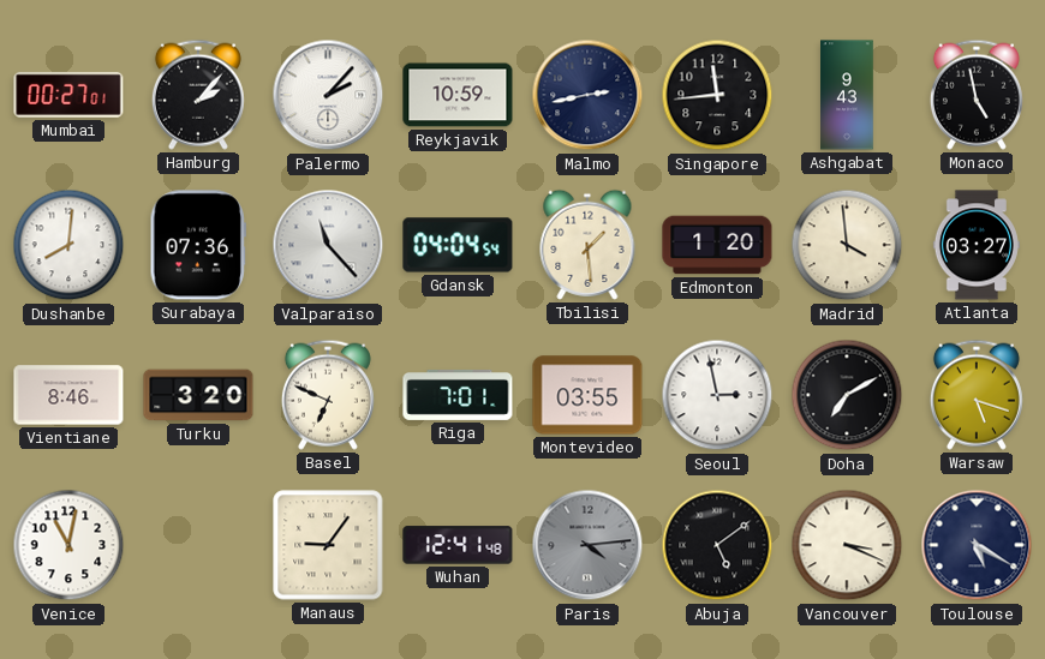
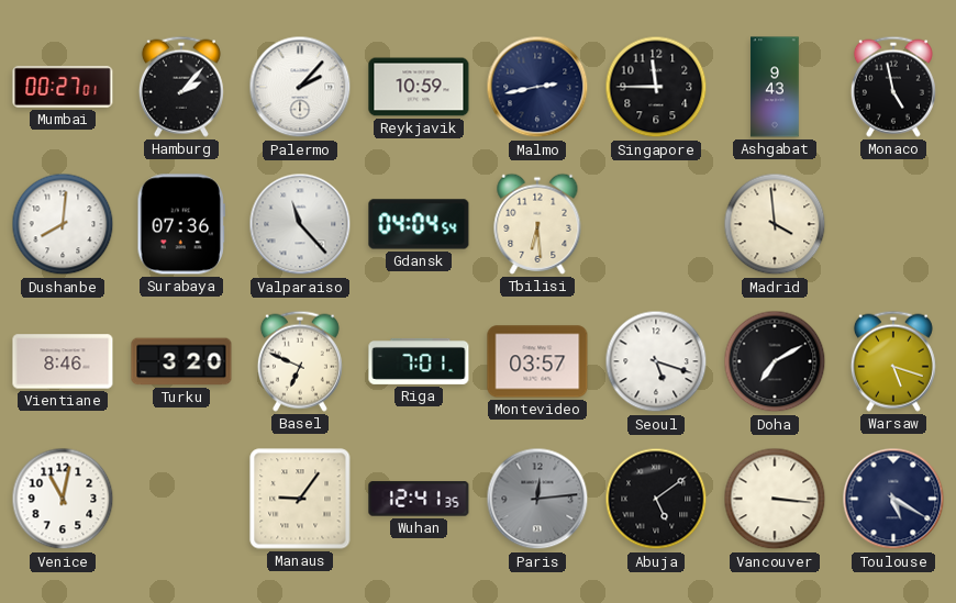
Singapore: 11:44 -> 11:45 (656, 87)
Tbilisi: 1:29 -> 6:29 (537, 224)
Edmonton: 1:20 -> none (717, 245)
Atlanta: 03:27 -> none (977, 245)
Montevideo: 03:55 -> 03:57 (537, 361)
Seoul: 2:58 -> 5:18 (656, 361)
Wuhan: 12:41:48 -> 12:41:35 (419, 499)
Paris: 4:14 -> 12:14 (537, 499)
Vancouver: 3:19 -> 3:16 (775, 499)
